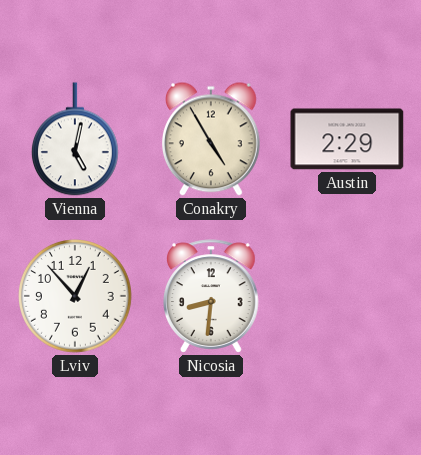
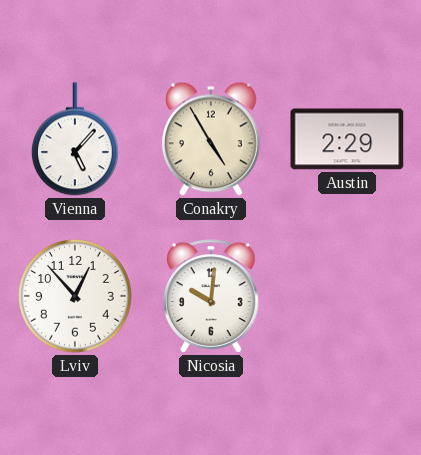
Vienna: 5:02 -> 5:07 (75, 139)
Nicosia: 8:31 -> 10:01 (212, 296)
